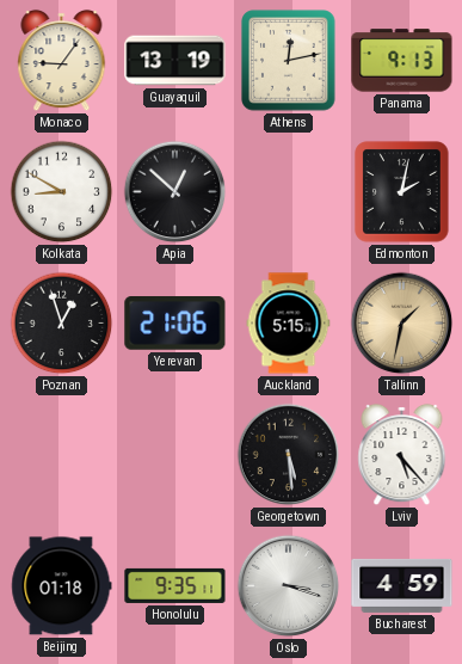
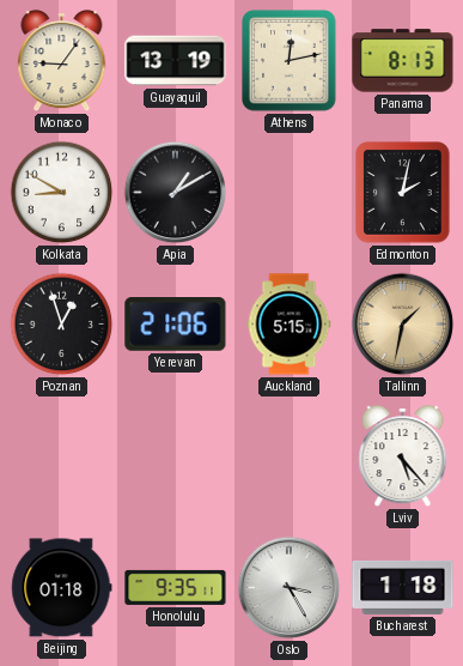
Panama: 9:13 -> 8:13 (403, 61)
Apia: 12:52 -> 1:10 (176, 193)
Georgetown: 5:29 -> none (289, 455)
Oslo: 3:18 -> 3:25 (290, 588)
Bucharest: 4:59 -> 1:18 (403, 587)
